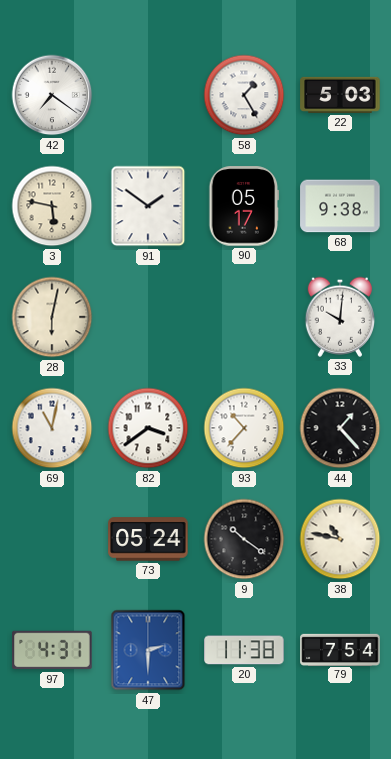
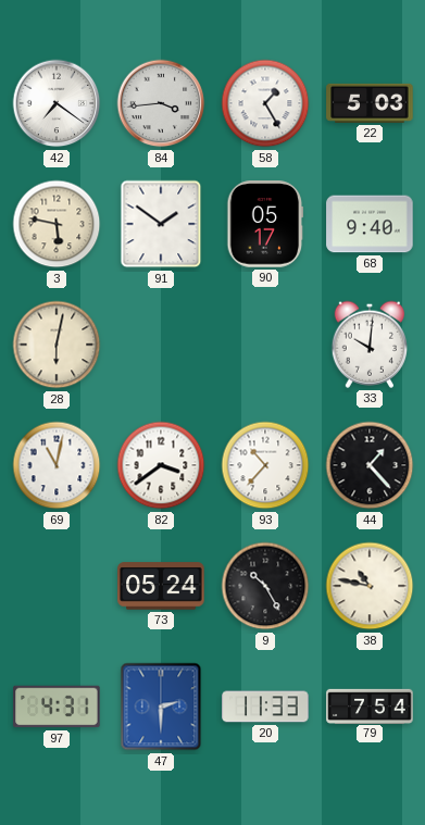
84: none -> 3:44 (161, 103)
68: 9:38 -> 9:40 (370, 224)
9: 10:21 -> 10:25 (265, 586)
20: 11:38 -> 11:33 (265, 707)
